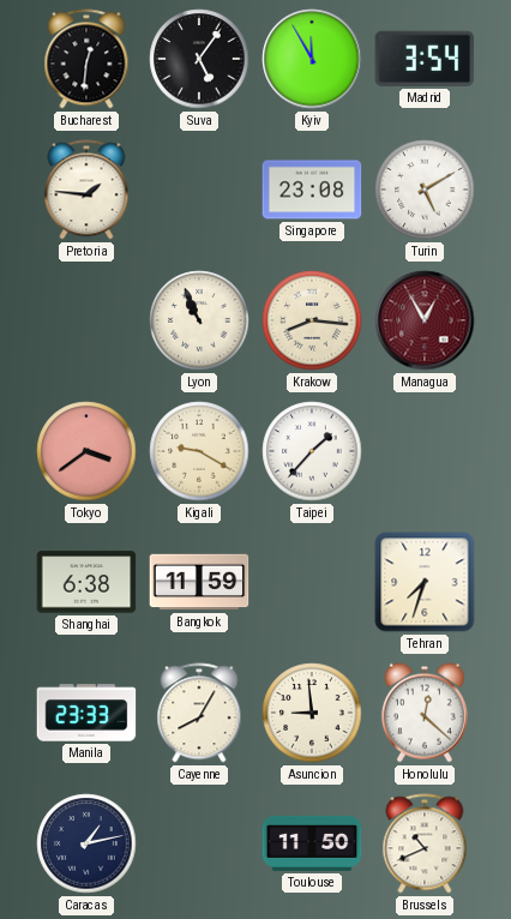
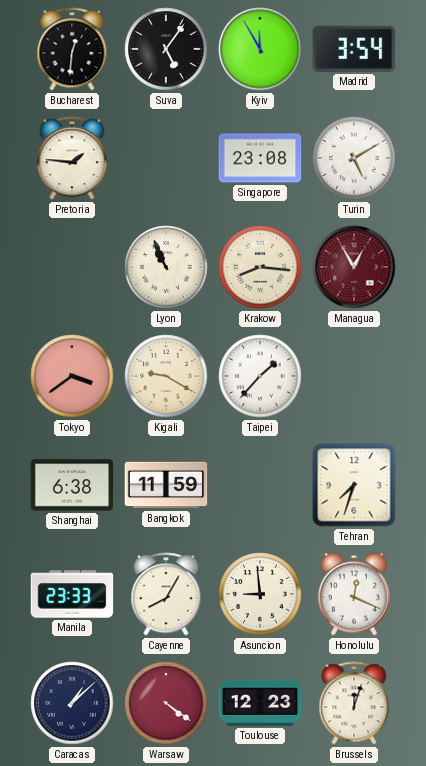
Honolulu: 12:22 -> 12:19 (354, 594)
Caracas: 1:13 -> 1:08 (72, 703)
Warsaw: none -> 4:21 (166, 703)
Toulouse: 11:50 -> 12:23 (260, 703)
Brussels: 10:41 -> 12:03 (354, 703)
